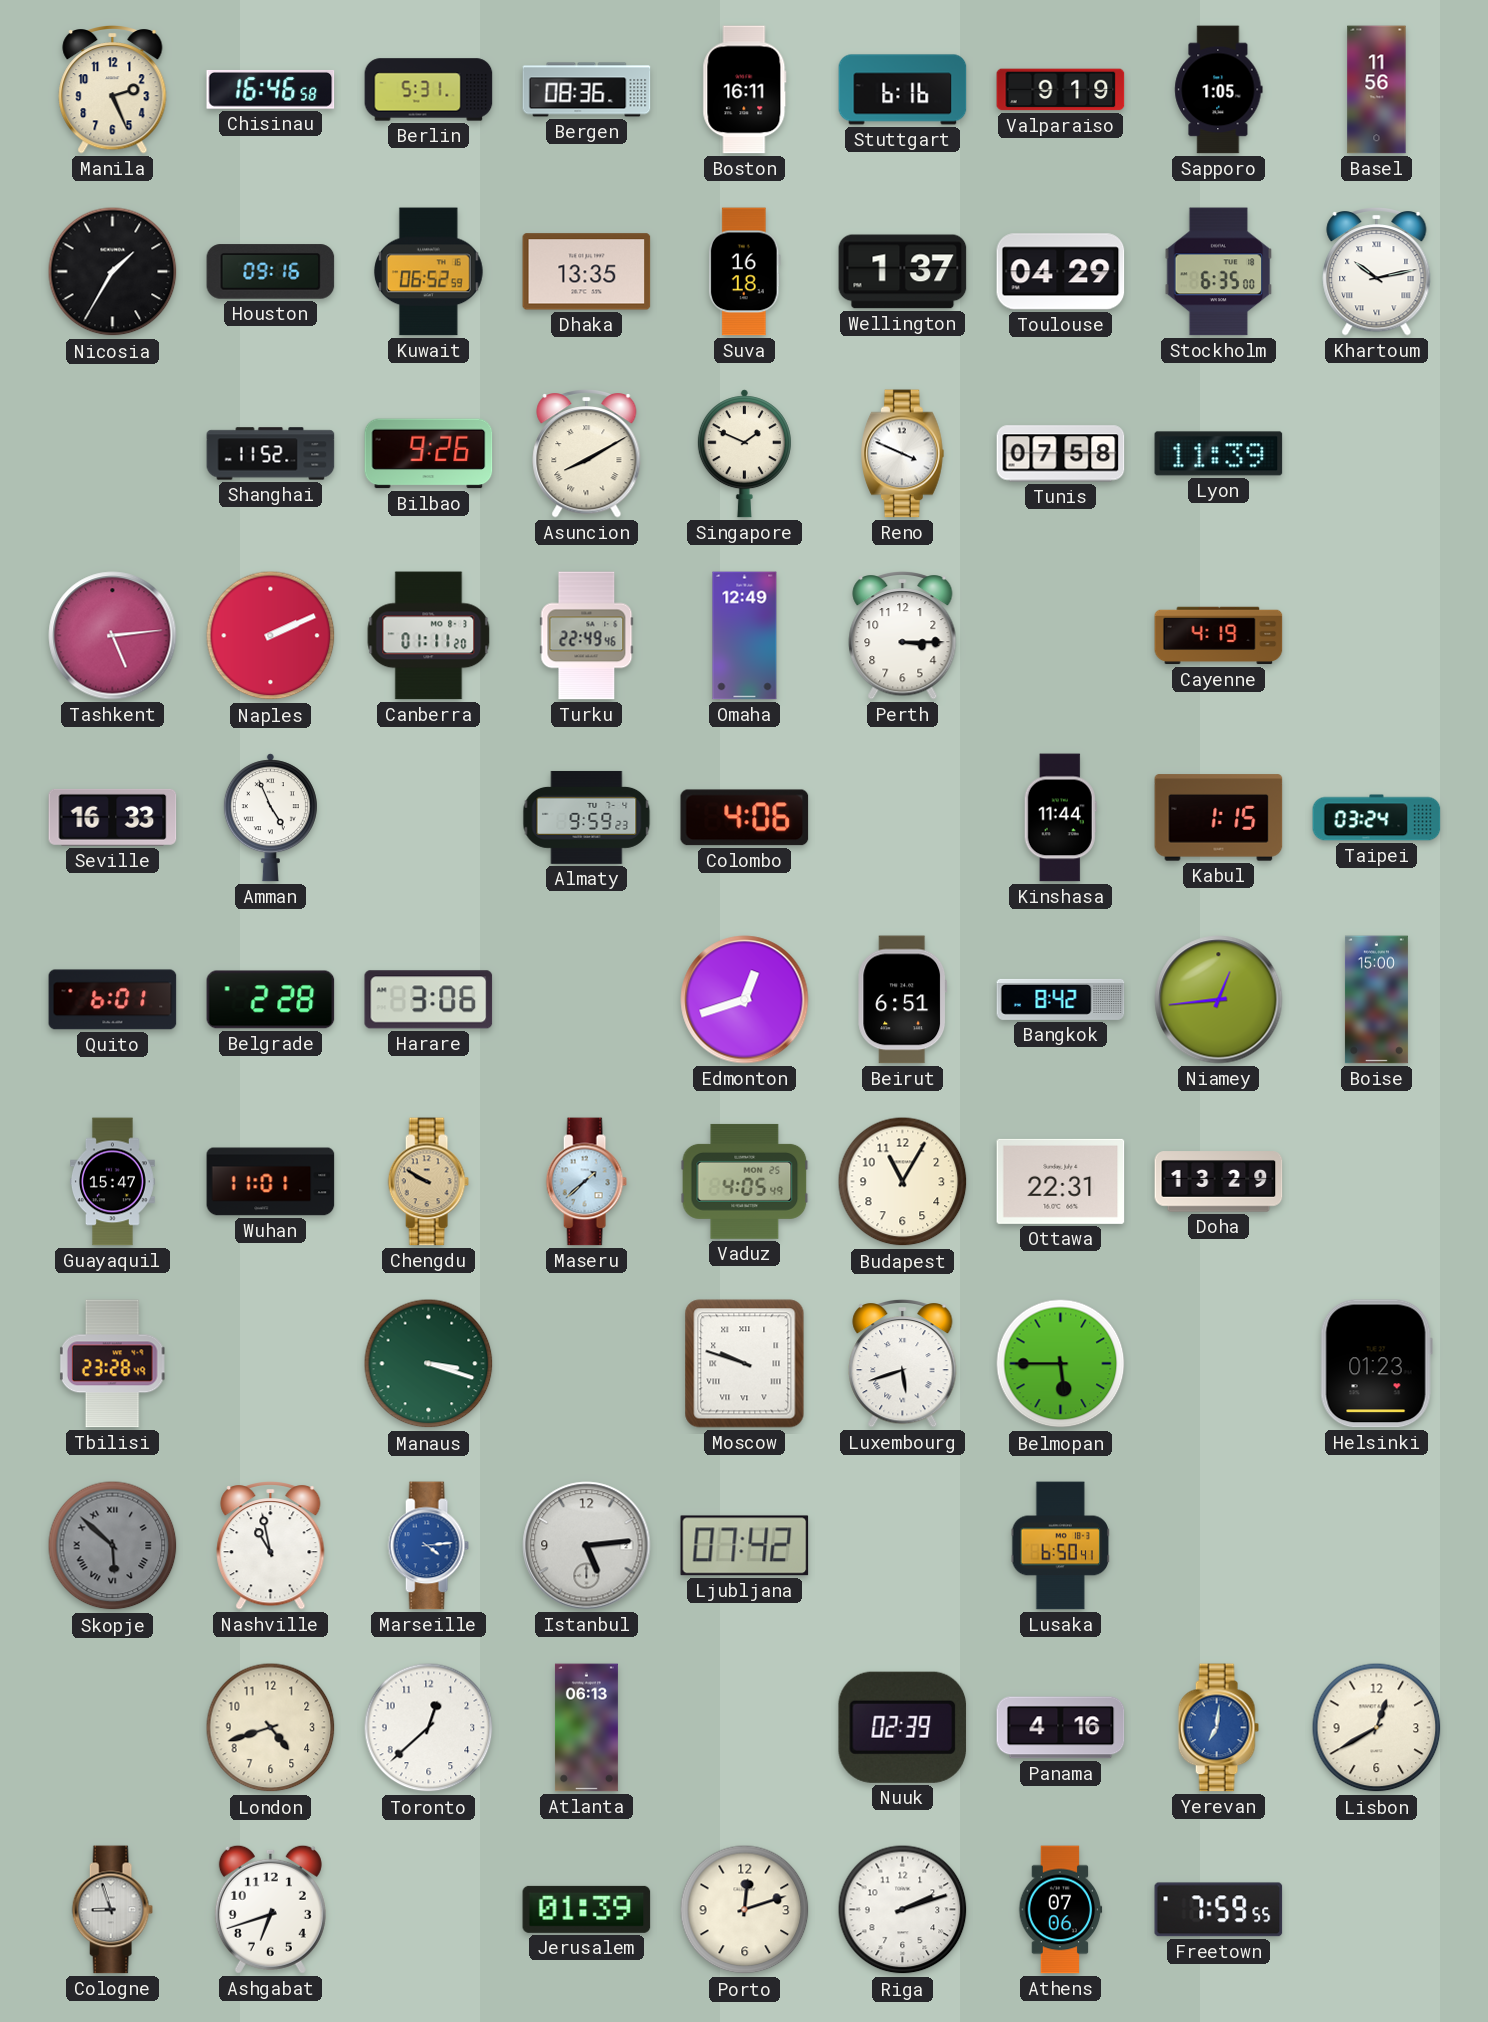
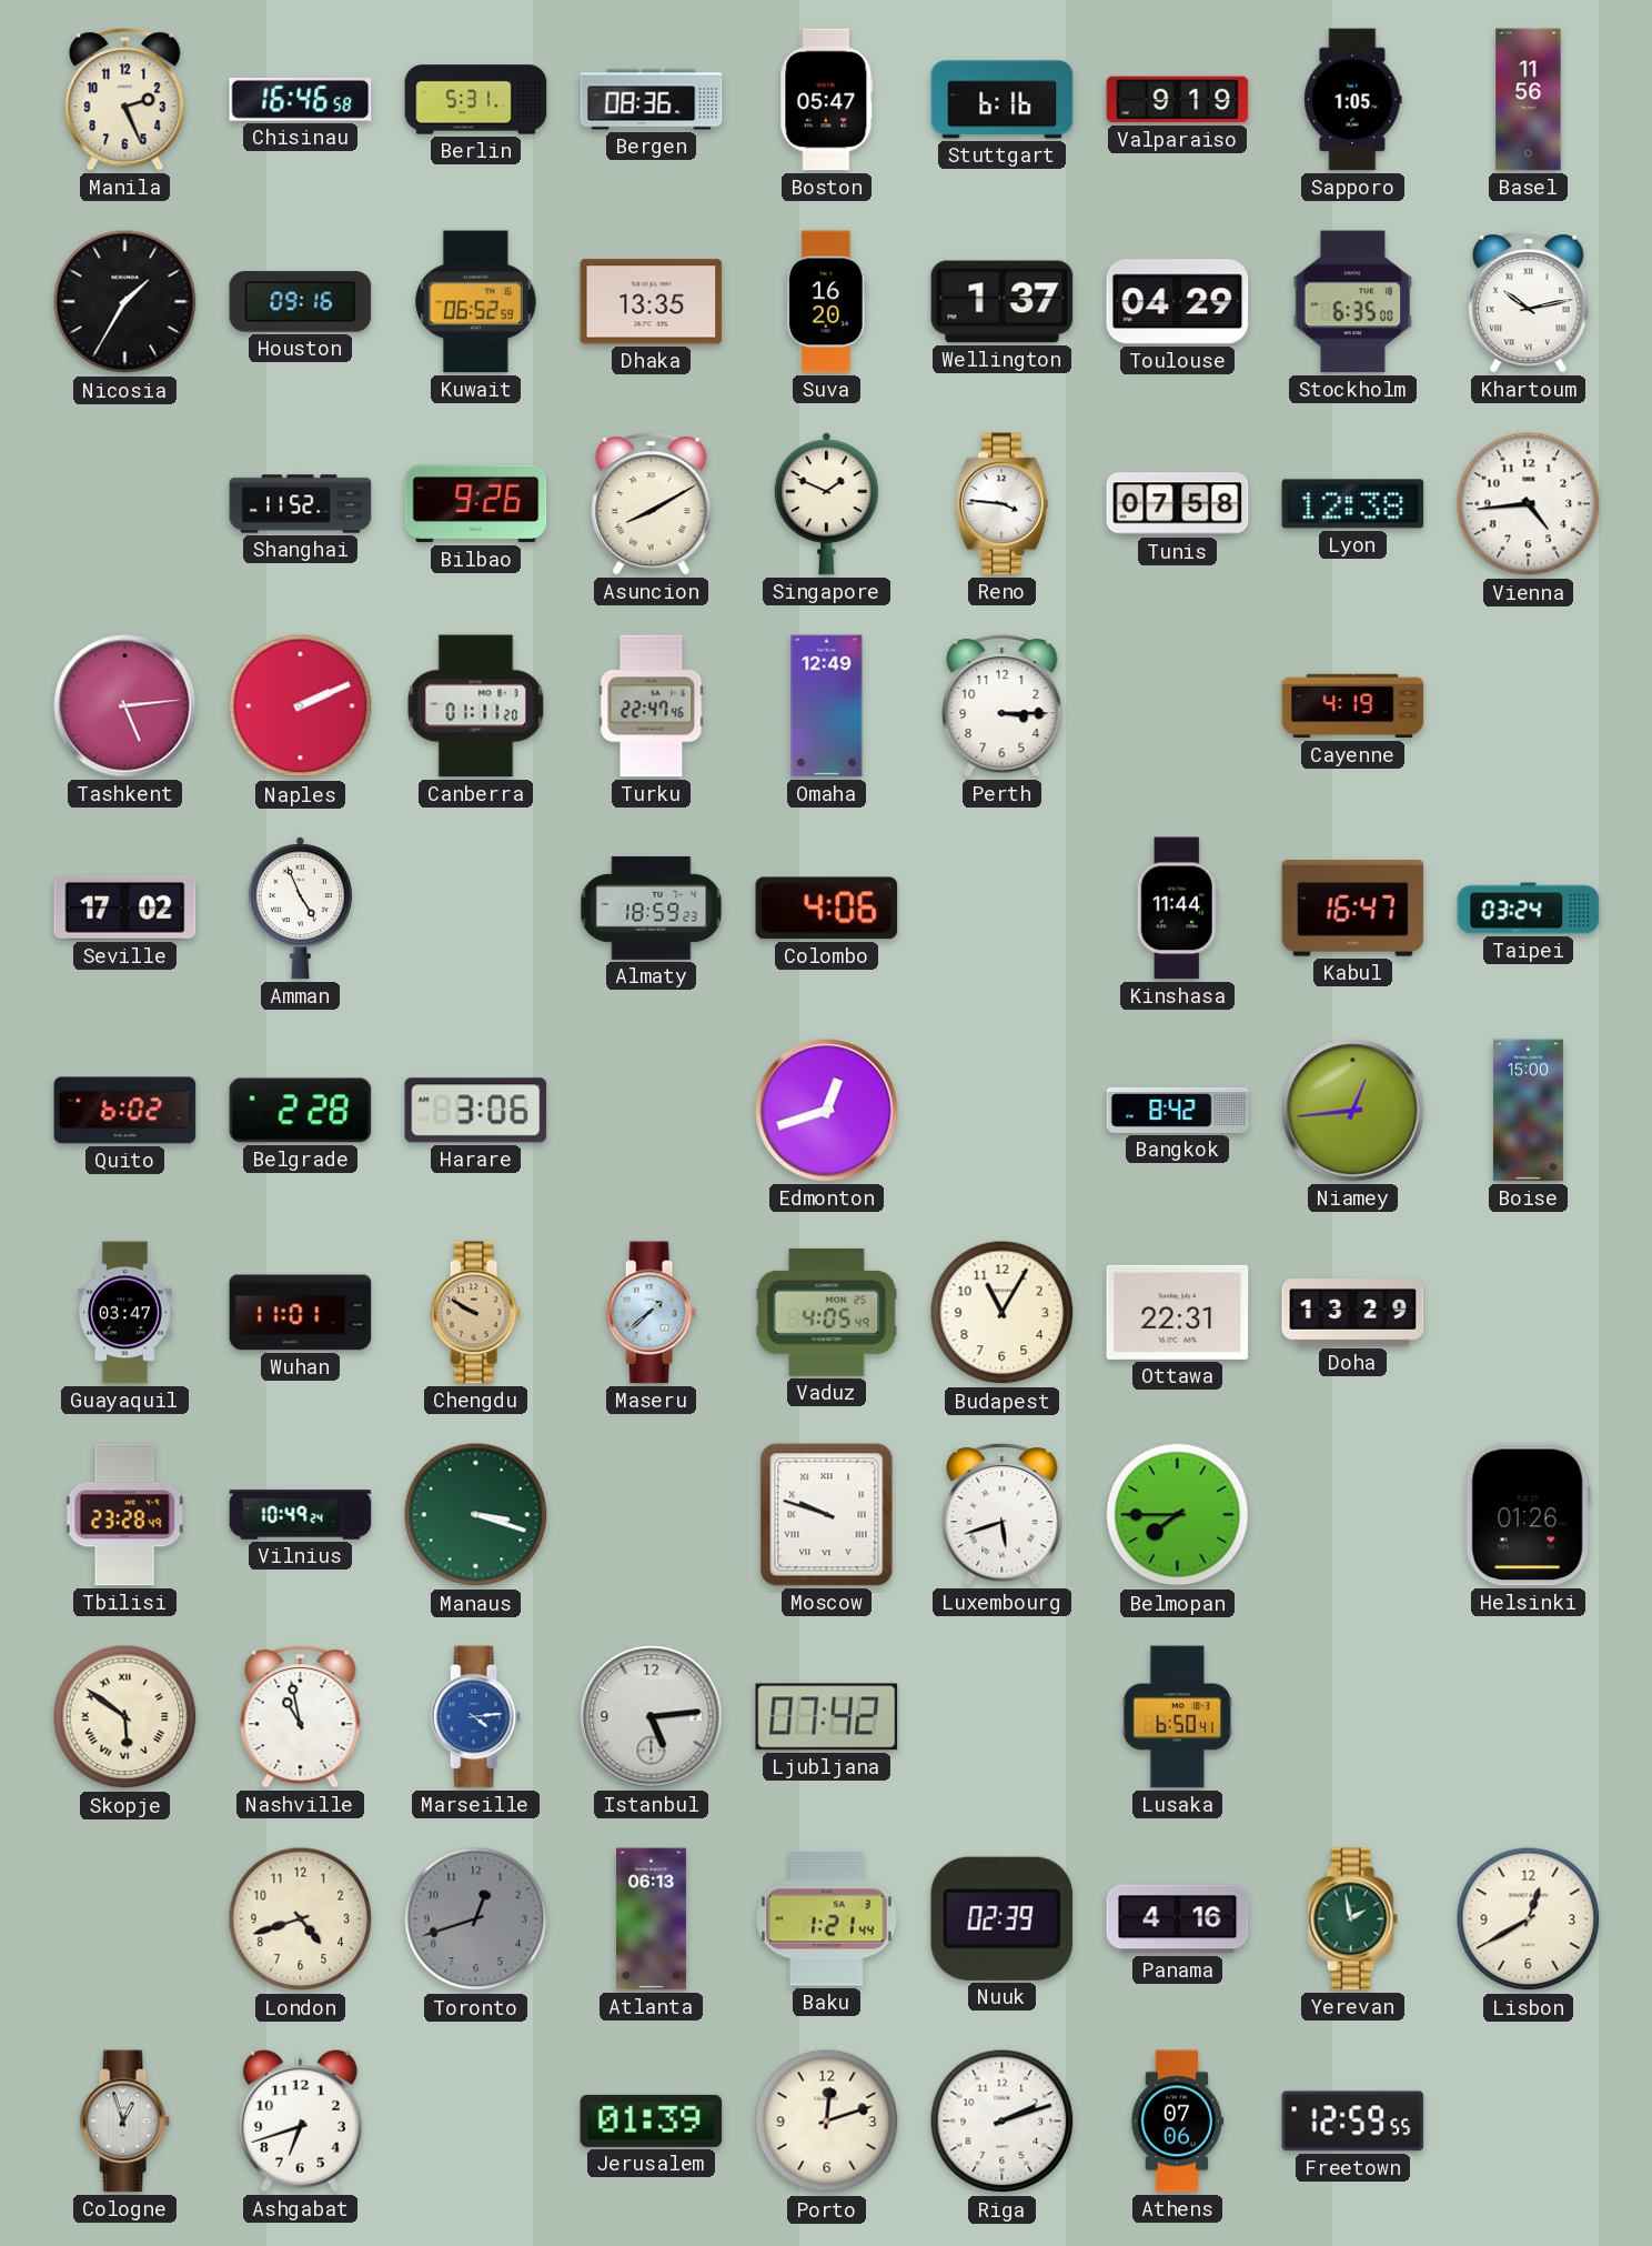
Boston: 16:11 -> 05:47 (827, 100)
Suva: 16:18 -> 16:20 (826, 302)
Reno: 3:49 -> 3:46 (1003, 504)
Lyon: 11:39 -> 12:38 (1353, 504)
Vienna: none -> 4:44 (1529, 504)
Turku: 22:49 -> 22:47 (652, 706)
Seville: 16:33 -> 17:02 (125, 908)
Almaty: 9:59 -> 18:59 (652, 908)
Kabul: 1:15 -> 16:47 (1353, 909)
Quito: 6:01 -> 6:02 (125, 1111)
Beirut: 6:51 -> none (903, 1000)
Guayaquil: 15:47 -> 03:47 (124, 1313)
Vilnius: none -> 10:49 (301, 1515)
Belmopan: 5:45 -> 7:45 (1178, 1515)
Helsinki: 01:23 -> 01:26 (1528, 1515)
Skopje: 5:52 -> 5:51 (125, 1717)
Skopje dial: grey -> cream (125, 1717)
Toronto: 12:38 -> 12:42 (476, 1919)
Toronto dial: white -> grey (476, 1919)
Baku: none -> 1:21 (827, 1919)
Yerevan: 7:01 -> 1:58 (1352, 1919)
Yerevan dial: blue -> green (1352, 1919)
Cologne: 8:57 -> 12:57 (124, 2122)
Freetown: 7:59 -> 12:59 (1353, 2122)
